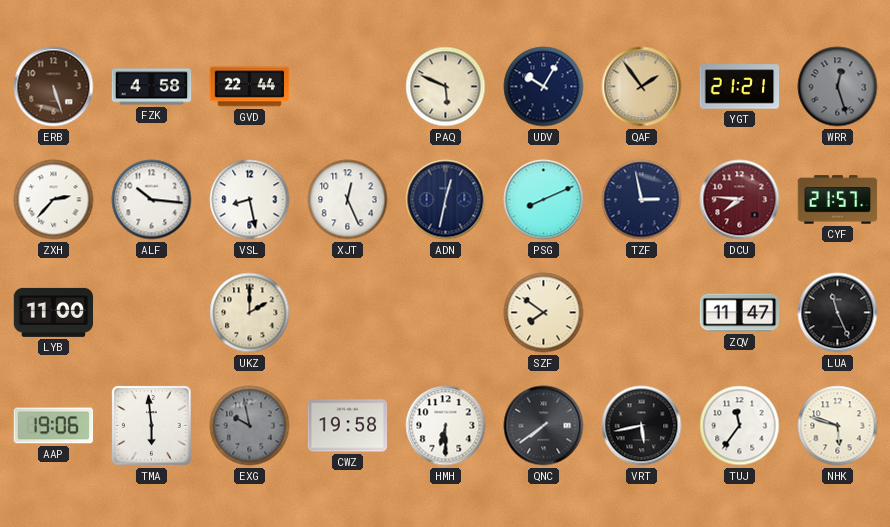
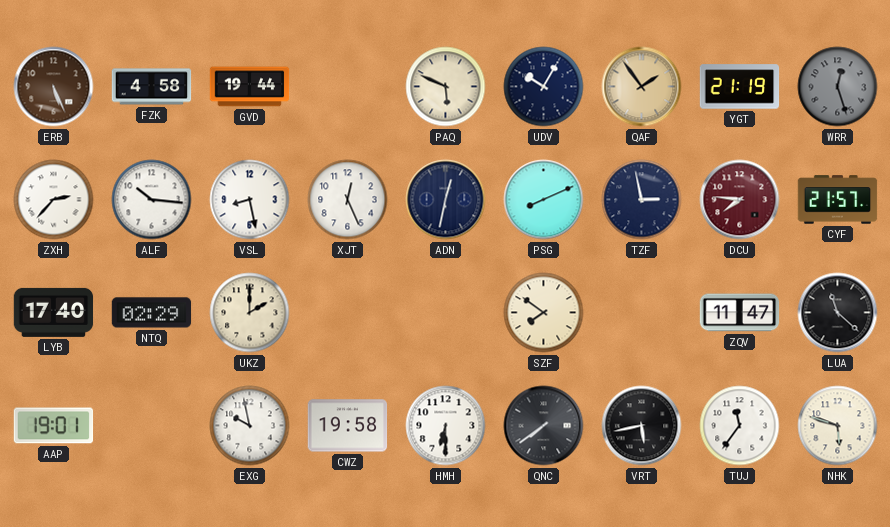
ERB: 5:27 -> 5:26 (54, 87)
GVD: 22:44 -> 19:44 (250, 87)
YGT: 21:21 -> 21:19 (740, 87)
LYB: 11:00 -> 17:40 (54, 312)
NTQ: none -> 02:29 (152, 313)
LUA: 11:26 -> 11:22 (838, 313)
AAP: 19:06 -> 19:01 (54, 426)
TMA: 5:59 -> none (152, 426)
EXG dial: grey -> white (250, 426)
